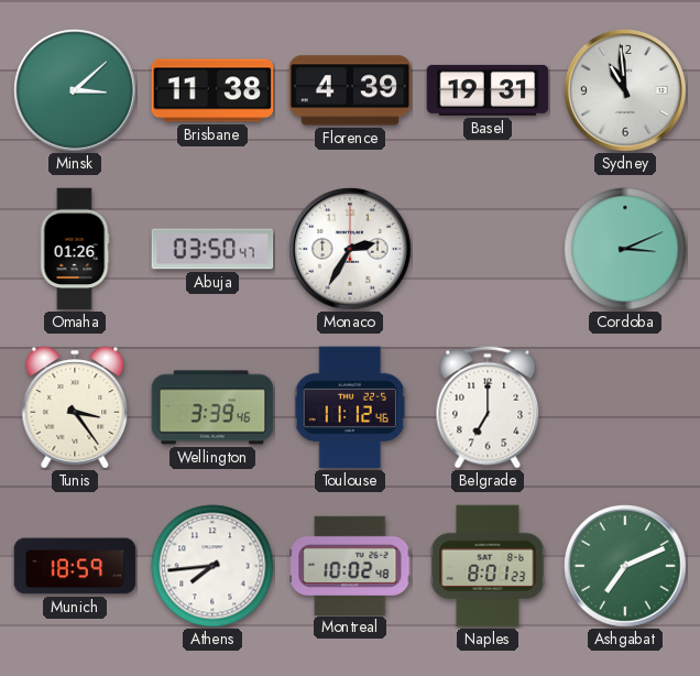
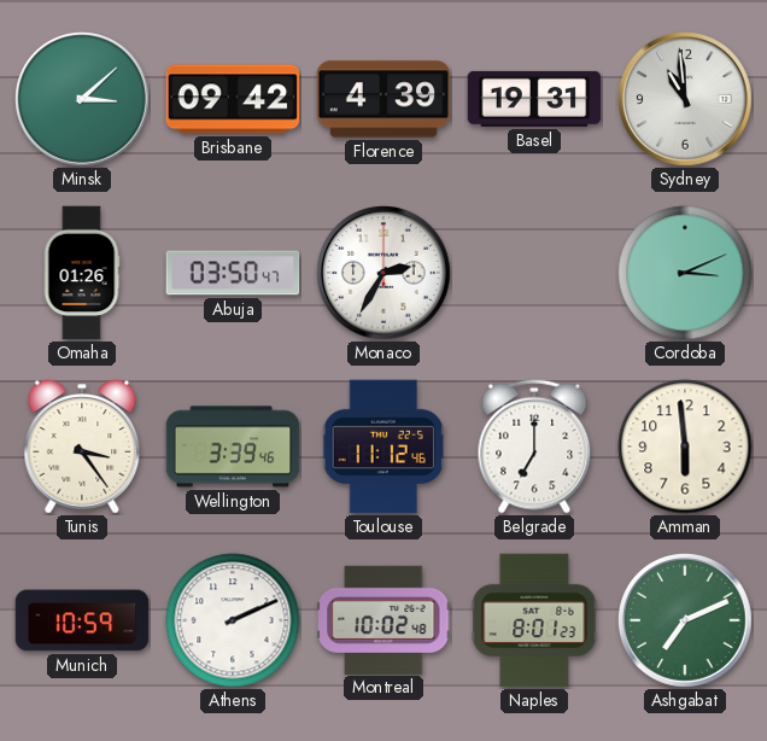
Brisbane: 11:38 -> 09:42 (233, 99)
Amman: none -> 5:59 (685, 447)
Munich: 18:59 -> 10:59 (82, 620)
Athens: 7:44 -> 2:11 (233, 620)
